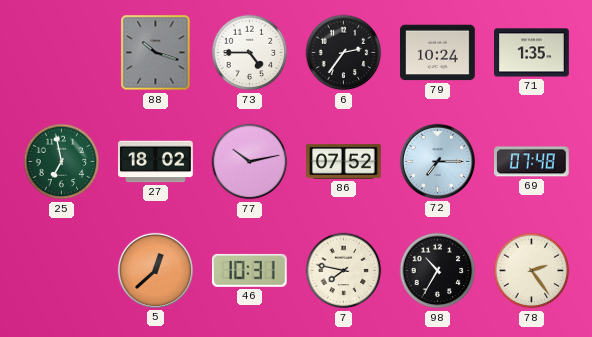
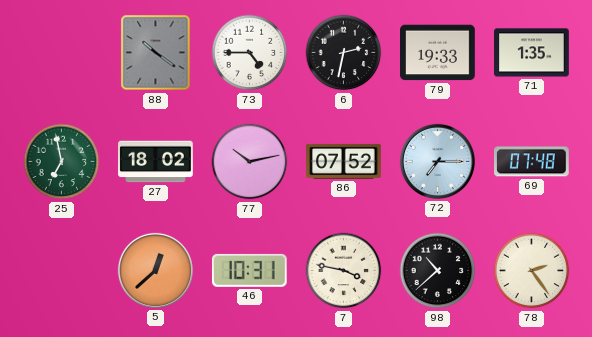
88: 10:18 -> 10:21 (156, 53)
6: 2:36 -> 2:32 (344, 53)
79: 10:24 -> 19:33 (438, 53)
7: 7:47 -> 3:47 (344, 271)
98: 10:35 -> 10:38 (438, 271)
